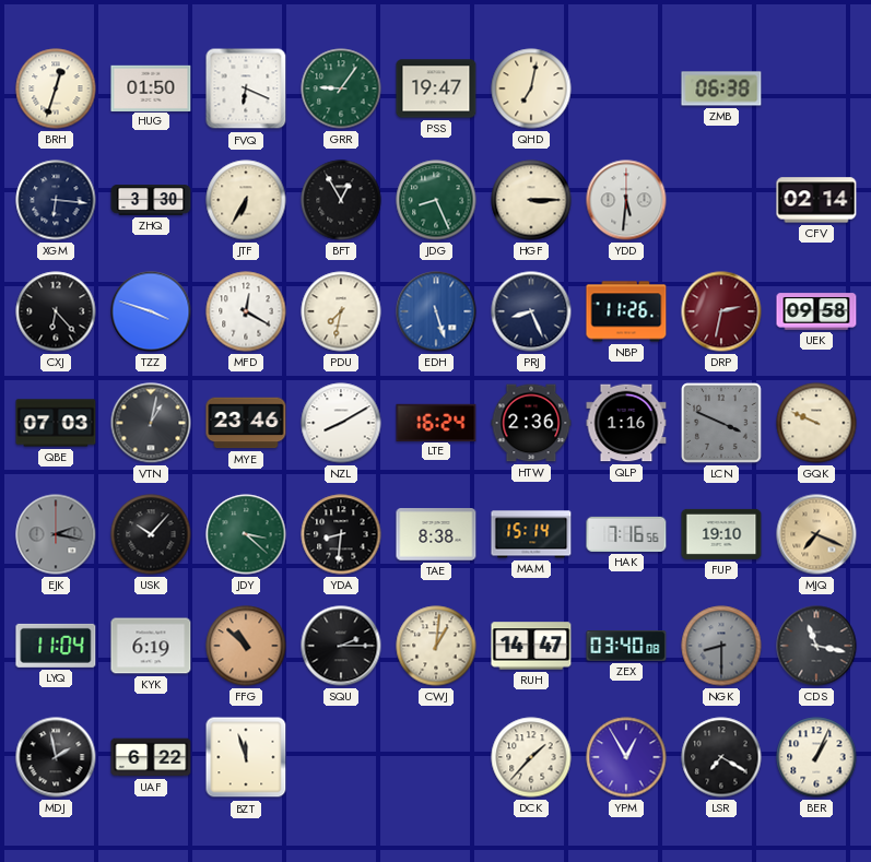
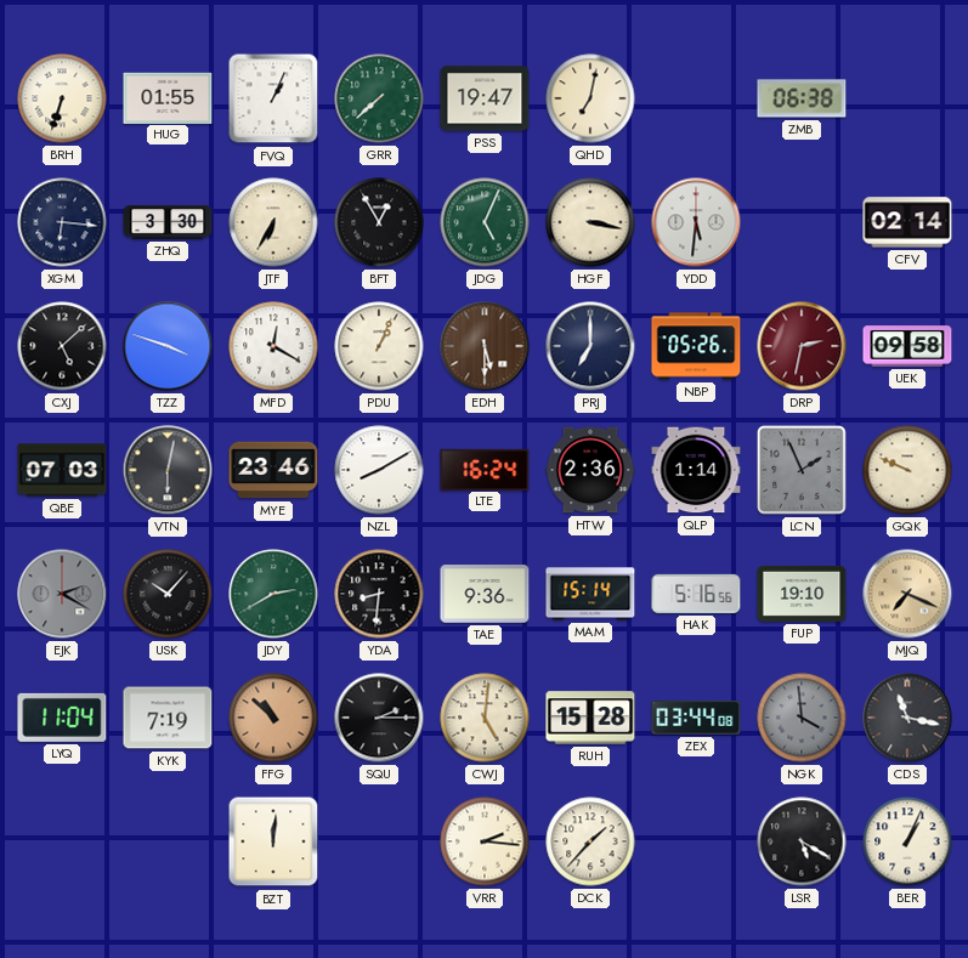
BRH: 12:33 -> 6:33 (62, 98)
HUG: 01:50 -> 01:55 (168, 97)
FVQ: 6:19 -> 1:04 (273, 98)
GRR: 9:06 -> 7:38 (379, 98)
JDG: 8:26 -> 5:04 (485, 222)
HGF: 3:15 -> 3:17 (590, 222)
CXJ: 6:23 -> 5:08 (62, 346)
PDU: 7:32 -> 1:04 (379, 346)
EDH: 5:27 -> 5:30 (485, 346)
EDH dial: blue -> brown (485, 346)
PRJ: 8:26 -> 7:00 (590, 346)
NBP: 11:26 -> 05:26 (696, 346)
VTN: 1:02 -> 6:02 (168, 470)
QLP: 1:16 -> 1:14 (696, 470)
LCN: 3:49 -> 1:56 (802, 470)
EJK: 2:17 -> 2:20 (62, 594)
JDY: 3:22 -> 2:40 (273, 594)
TAE: 8:38 -> 9:36 (485, 594)
HAK: 7:16 -> 5:16 (696, 594)
KYK: 6:19 -> 7:19 (168, 718)
CWJ: 1:01 -> 5:01 (485, 718)
RUH: 14:47 -> 15:28 (590, 718)
ZEX: 03:40 -> 03:44 (696, 719)
NGK: 8:30 -> 3:59 (802, 718)
MDJ: 1:58 -> none (56, 757)
UAF: 6:22 -> none (151, 757)
BZT: 11:57 -> 12:01 (273, 841)
VRR: none -> 2:16 (485, 841)
YPM: 12:55 -> none (626, 757)
LSR: 7:20 -> 5:20 (802, 841)
